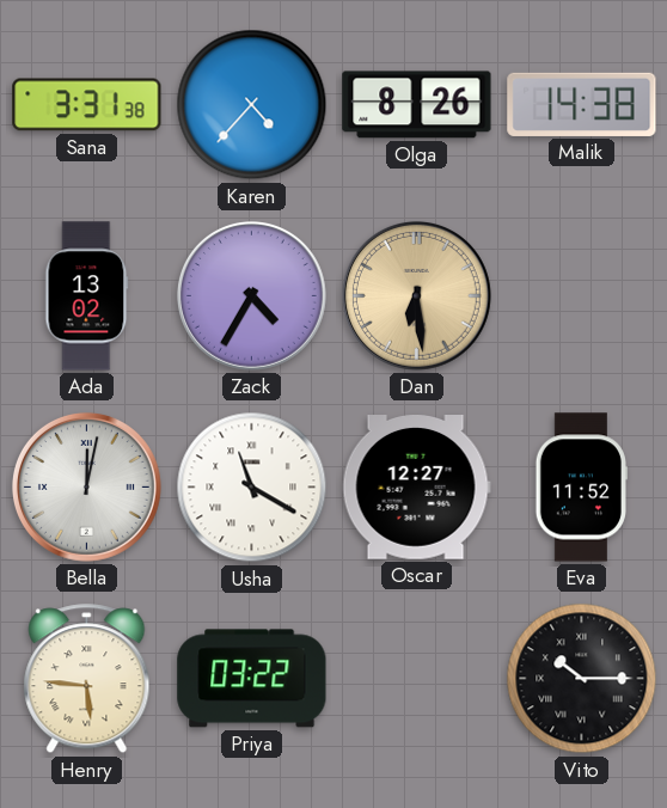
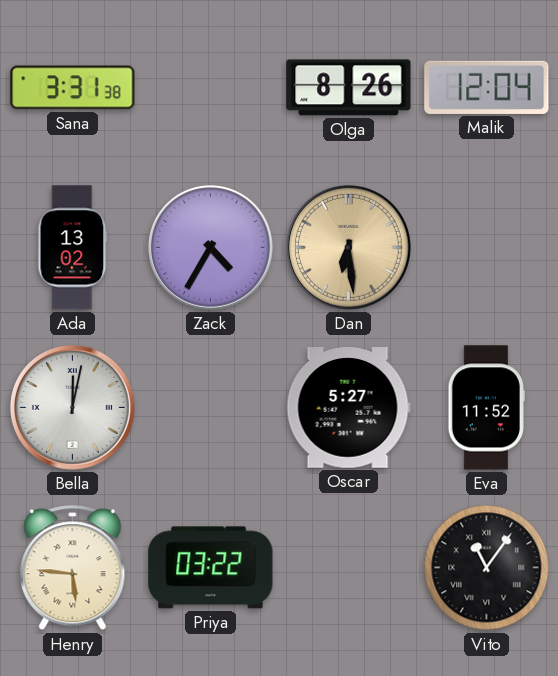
Karen: 4:37 -> none (252, 105)
Malik: 14:38 -> 12:04 (487, 87)
Usha: 11:20 -> none (252, 488)
Oscar: 12:27 -> 5:27 (348, 408)
Vito: 10:15 -> 11:06 (487, 568)
